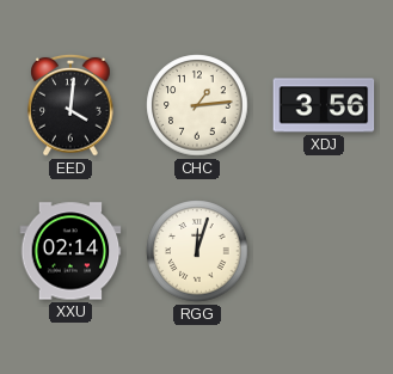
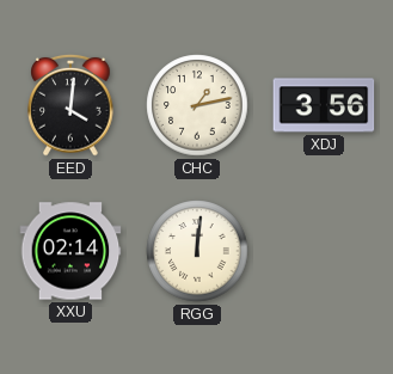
CHC: 1:14 -> 1:13 (197, 105)
RGG: 12:03 -> 12:01 (197, 251)
